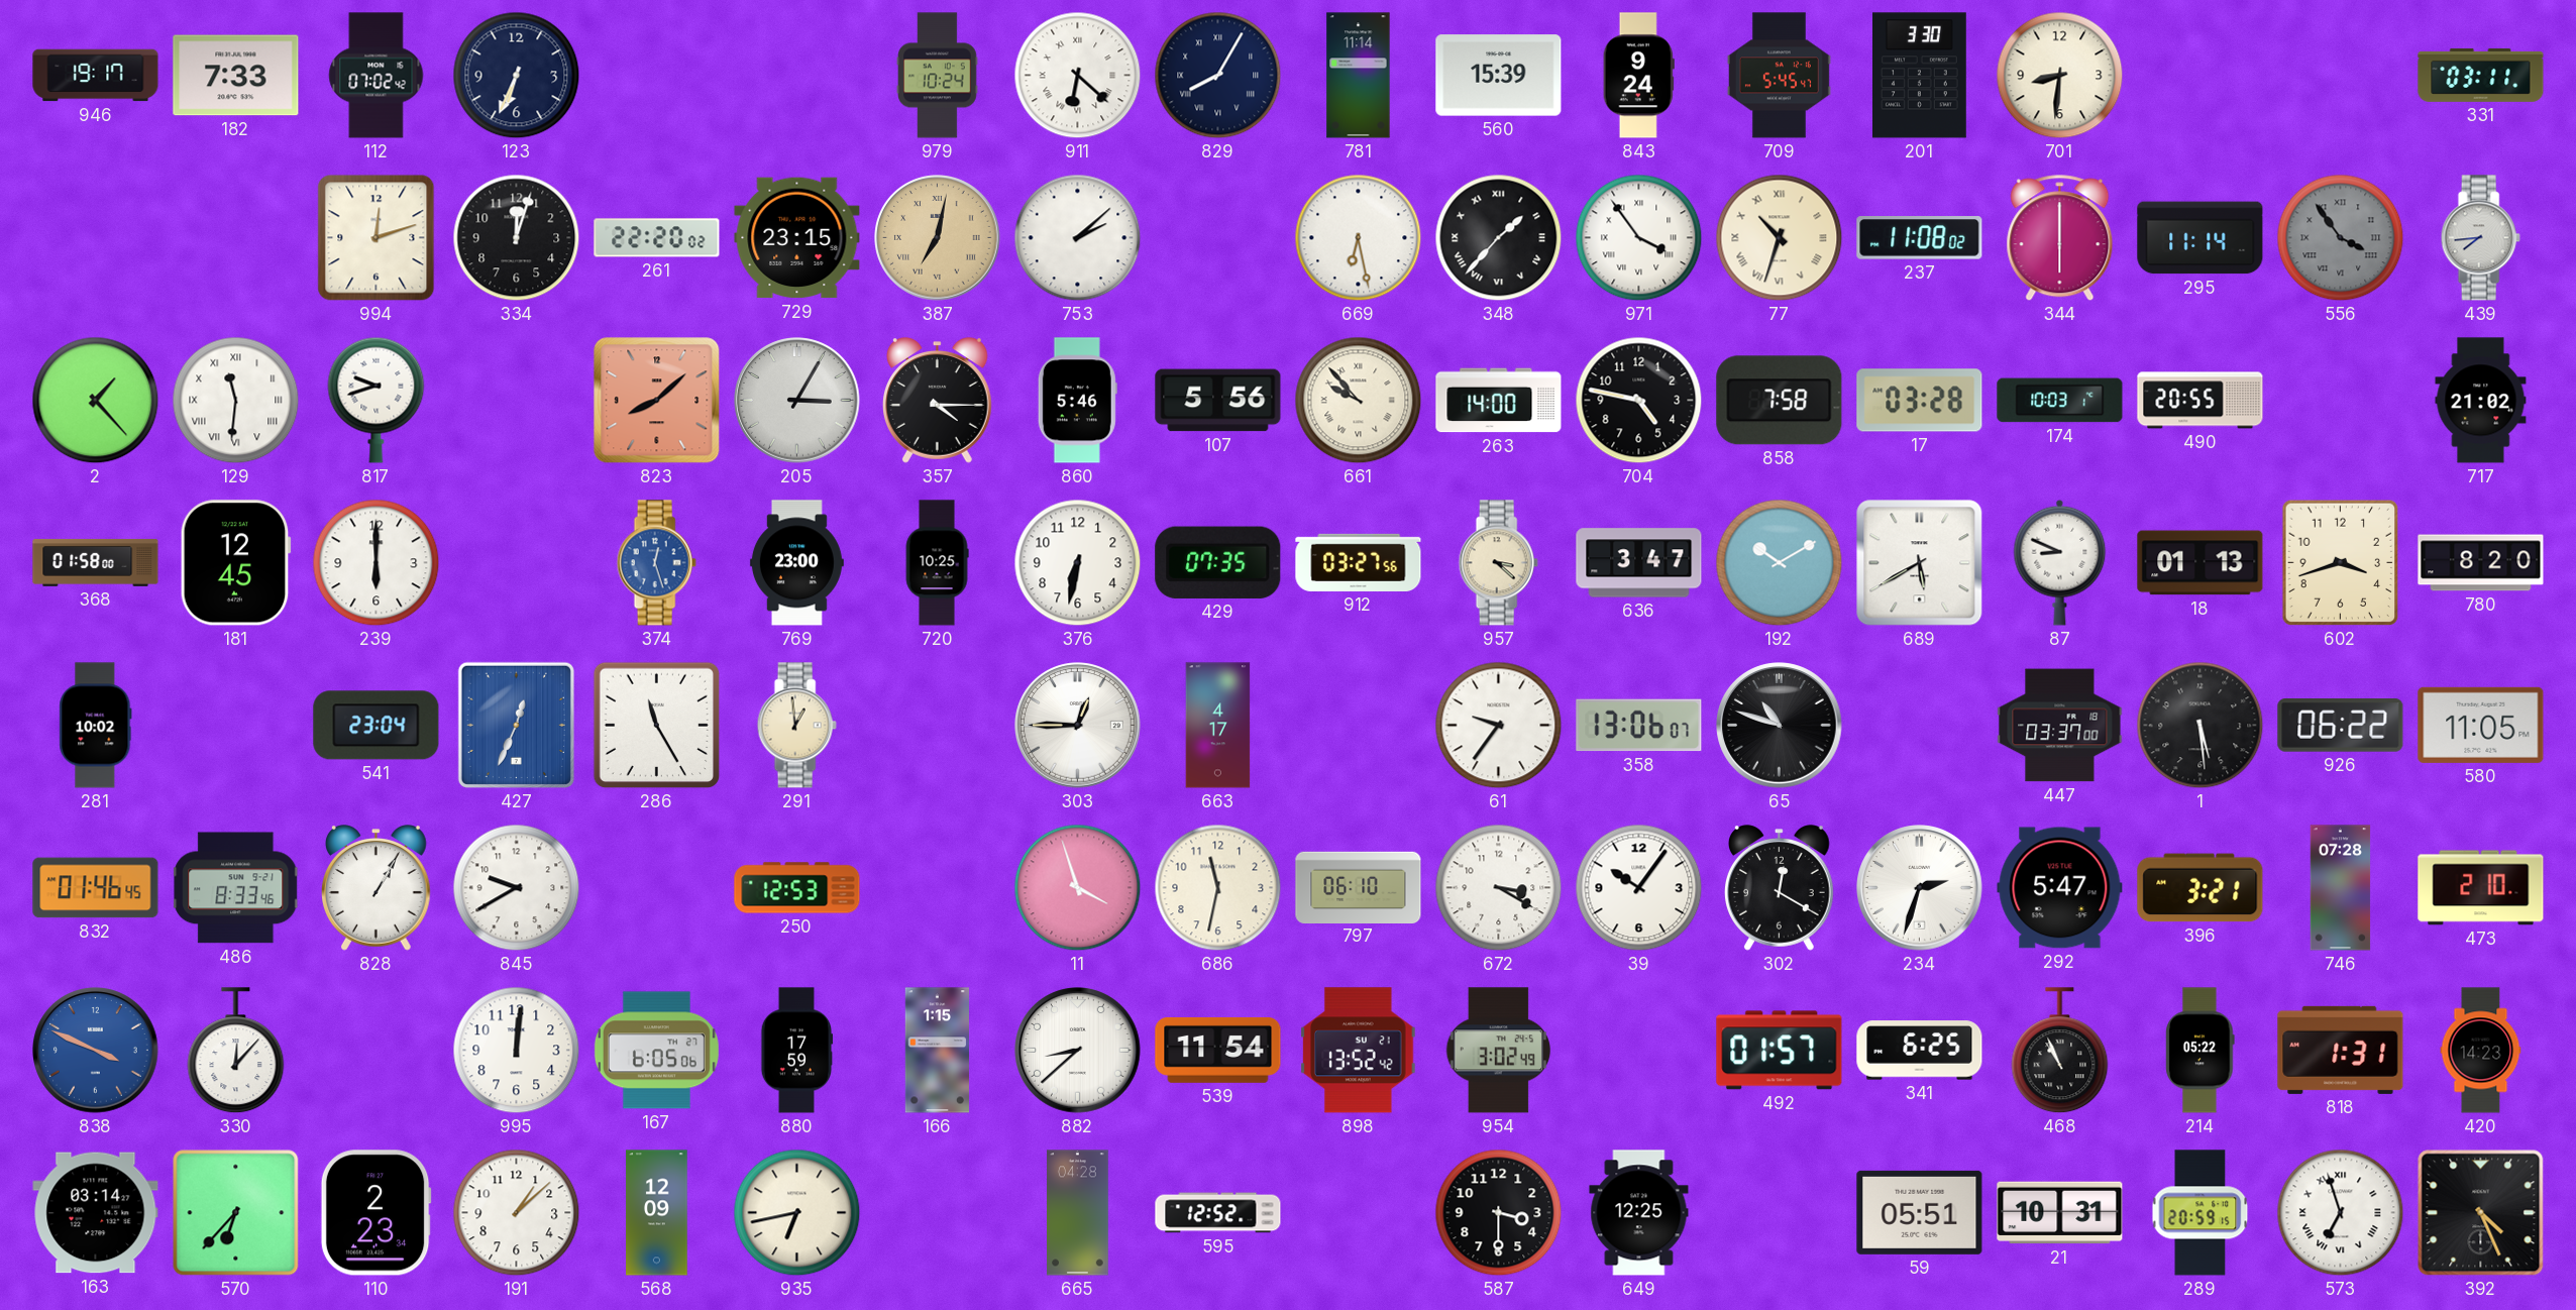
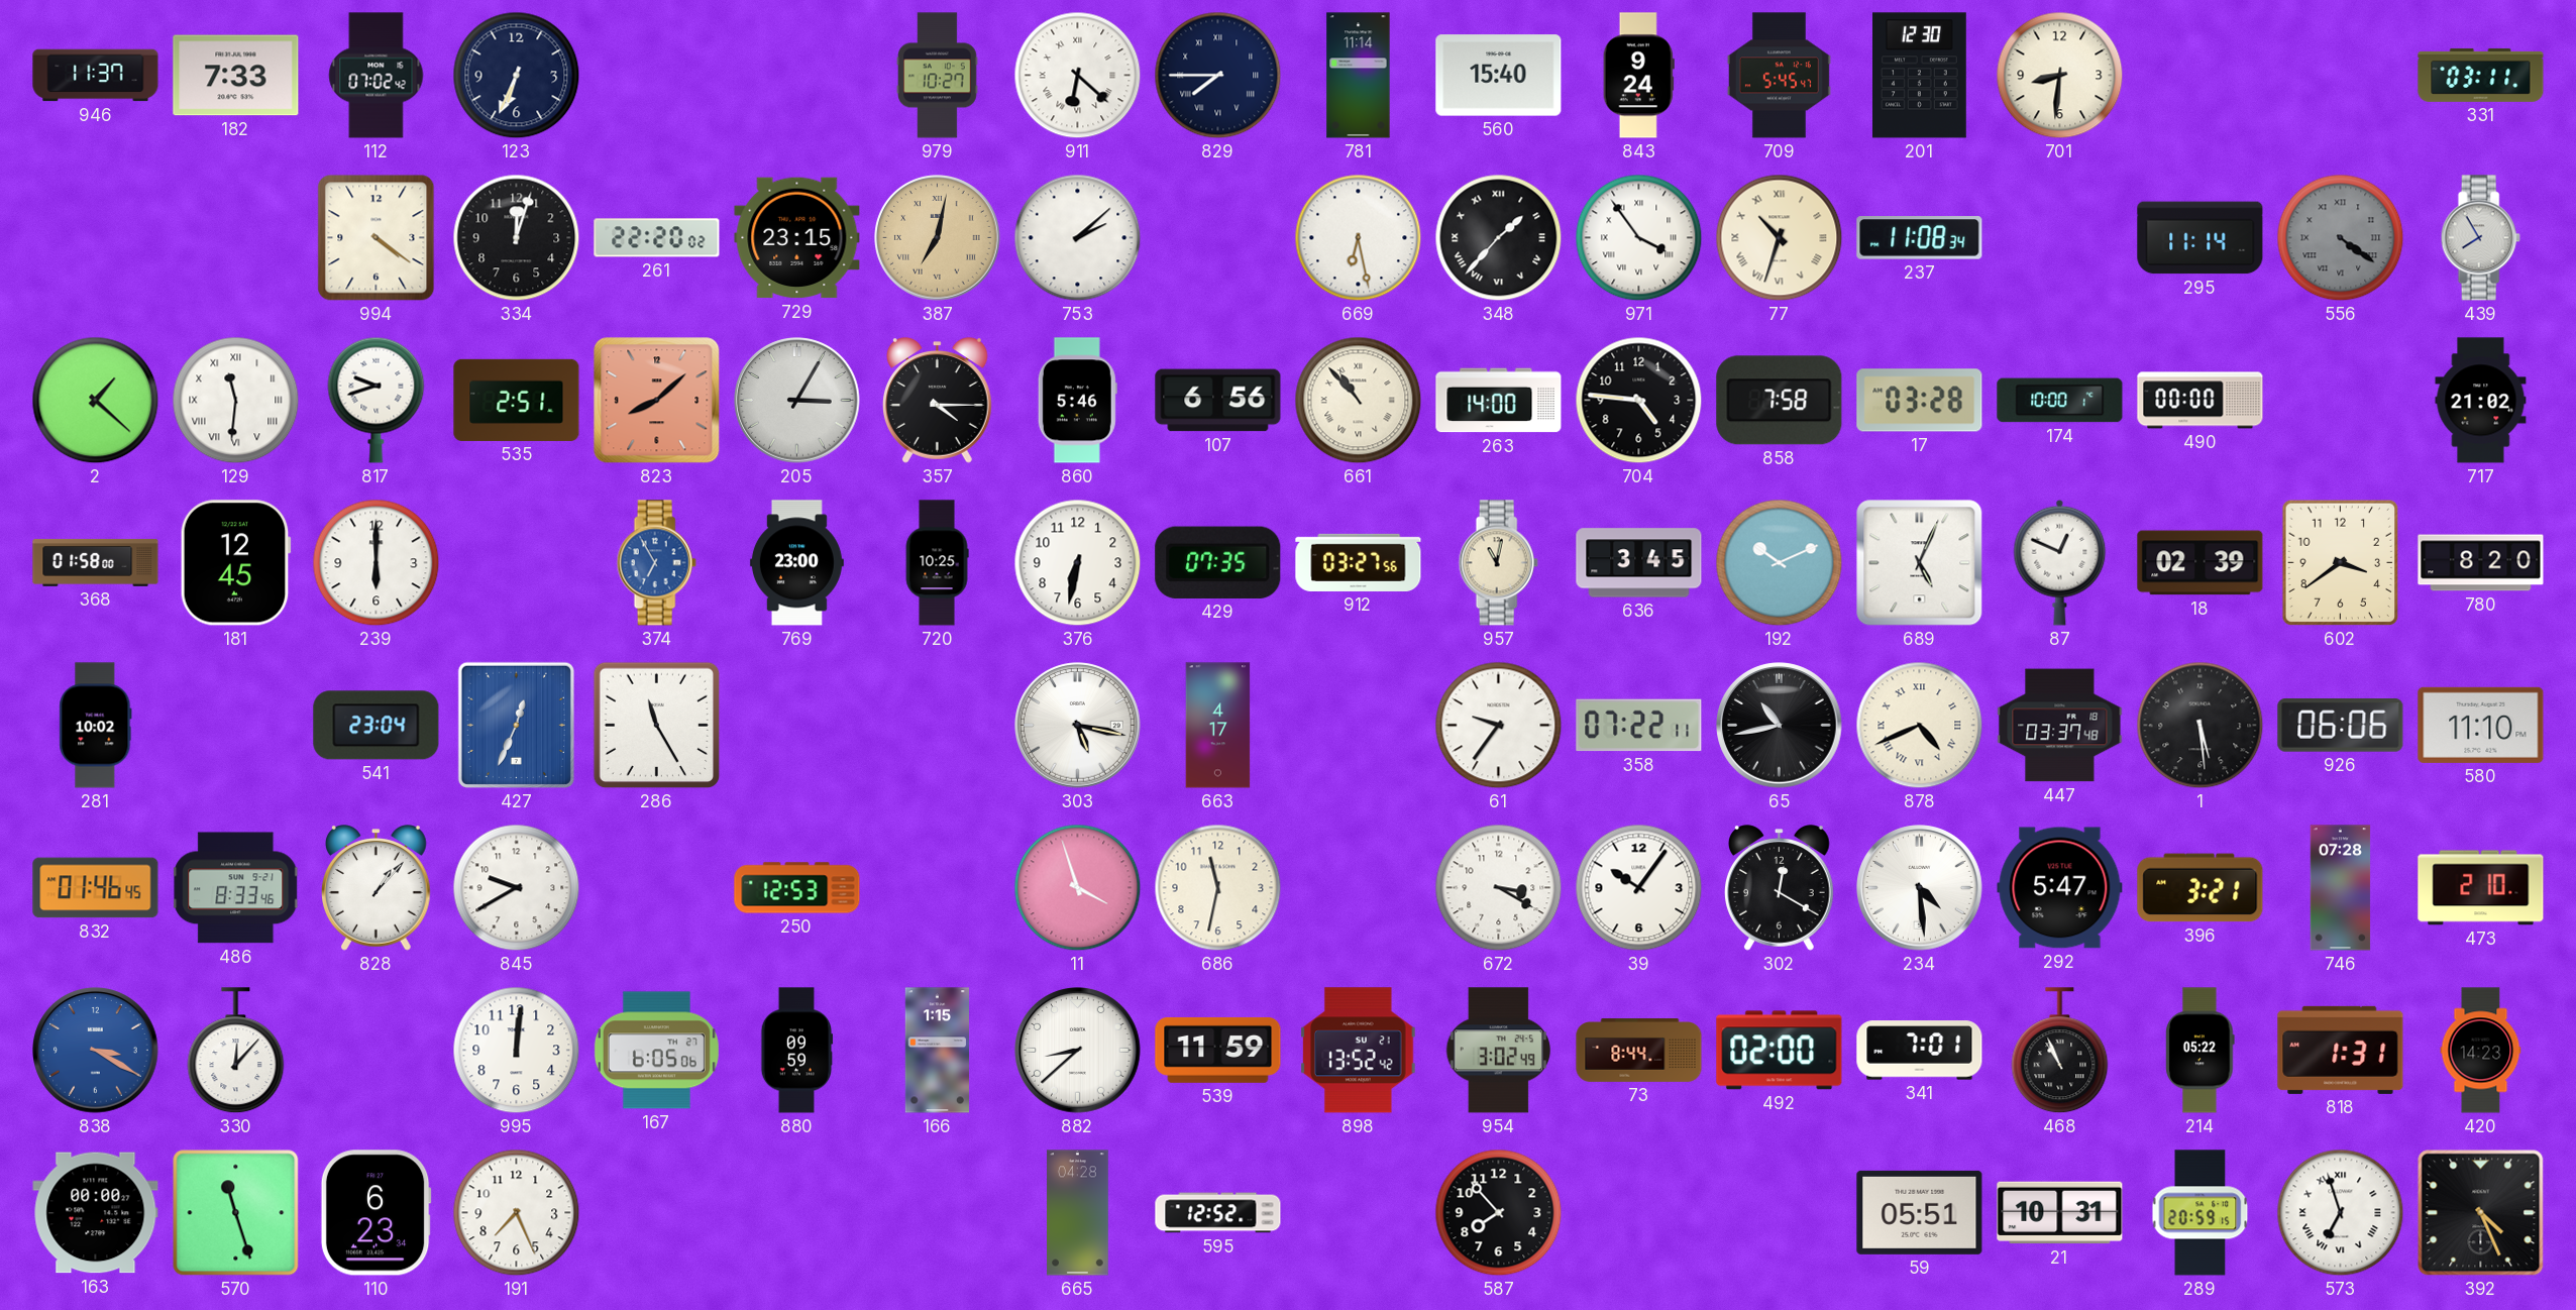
946: 19:17 -> 11:37 (96, 76)
979: 10:24 -> 10:27 (938, 76)
829: 8:05 -> 7:45 (1218, 76)
560: 15:39 -> 15:40 (1499, 76)
201: 3:30 -> 12:30 (1920, 76)
994: 12:12 -> 4:21 (377, 238)
237: 11:08:02 -> 11:08:34 (1920, 238)
344: 6:00 -> none (2060, 238)
556: 3:54 -> 4:21 (2341, 238)
439: 7:44 -> 7:55 (2480, 238)
2: 1:23 -> 1:22 (96, 401)
535: none -> 2:51 (517, 400)
107: 5:56 -> 6:56 (1218, 401)
661: 9:53 -> 10:53 (1359, 401)
704: 4:47 -> 4:46 (1639, 401)
174: 10:03 -> 10:00 (2060, 401)
490: 20:55 -> 00:00 (2201, 401)
374: 12:27 -> 6:55 (656, 563)
957: 3:22 -> 11:02 (1498, 563)
636: 3:47 -> 3:45 (1639, 563)
192: 10:10 -> 10:11 (1780, 563)
689: 5:40 -> 5:04 (1920, 563)
87: 8:49 -> 12:49 (2060, 562)
18: 01:13 -> 02:39 (2201, 563)
602: 3:42 -> 3:39 (2341, 563)
291: 12:59 -> none (796, 726)
303: 12:45 -> 5:17 (1078, 726)
358: 13:06 -> 07:22 (1639, 726)
65: 10:48 -> 10:43 (1780, 726)
878: none -> 4:41 (1920, 726)
447: 03:37:00 -> 03:37:48 (2060, 726)
926: 06:22 -> 06:06 (2341, 726)
580: 11:05 -> 11:10 (2481, 725)
828: 1:05 -> 1:07 (377, 888)
797: 06:10 -> none (1359, 887)
234: 2:33 -> 4:29 (1920, 888)
838: 3:49 -> 3:20 (96, 1051)
880: 17:59 -> 09:59 (796, 1051)
539: 11:54 -> 11:59 (1218, 1050)
73: none -> 8:44 (1639, 1051)
492: 01:57 -> 02:00 (1780, 1051)
341: 6:25 -> 7:01 (1920, 1051)
163: 03:14 -> 00:00 (96, 1213)
570: 6:37 -> 11:27 (236, 1213)
110: 2:23 -> 6:23 (375, 1213)
191: 1:08 -> 7:26 (517, 1213)
568: 12:09 -> none (657, 1213)
935: 6:43 -> none (797, 1213)
587: 3:30 -> 7:53 (1499, 1213)
649: 12:25 -> none (1639, 1213)
